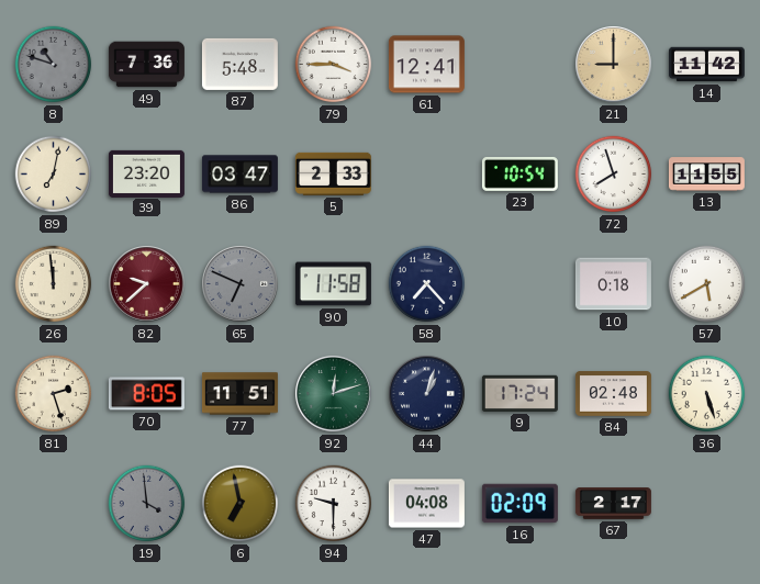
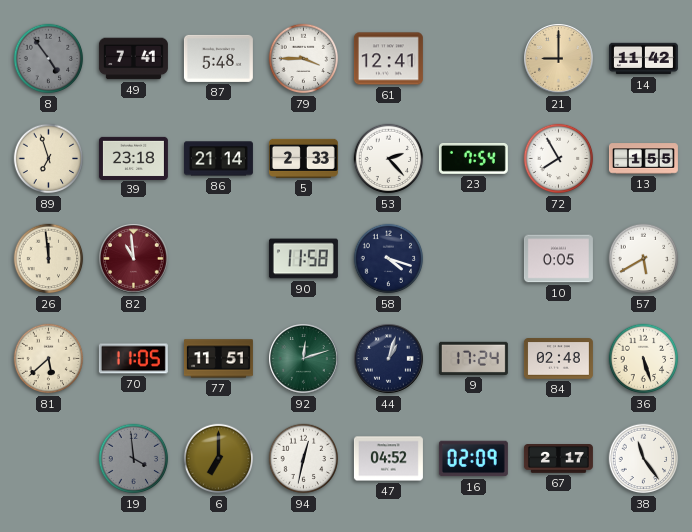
8: 10:48 -> 4:54 (49, 59)
49: 7:36 -> 7:41 (133, 59)
89: 7:02 -> 6:57 (49, 159)
39: 23:20 -> 23:18 (133, 158)
86: 03:47 -> 21:14 (218, 159)
53: none -> 2:23 (389, 159)
23: 10:54 -> 7:54 (473, 158)
72: 7:57 -> 7:55 (559, 159)
13: 11:55 -> 1:55 (643, 159)
82: 9:38 -> 10:59 (134, 259)
65: 6:49 -> none (241, 284)
58: 7:23 -> 4:18 (389, 259)
10: 0:18 -> 0:05 (558, 259)
81: 2:27 -> 5:38 (49, 359)
70: 8:05 -> 11:05 (133, 359)
6: 6:58 -> 7:00 (219, 459)
94: 9:30 -> 12:32 (304, 459)
47: 04:08 -> 04:52 (388, 459)
38: none -> 11:24 (644, 459)
